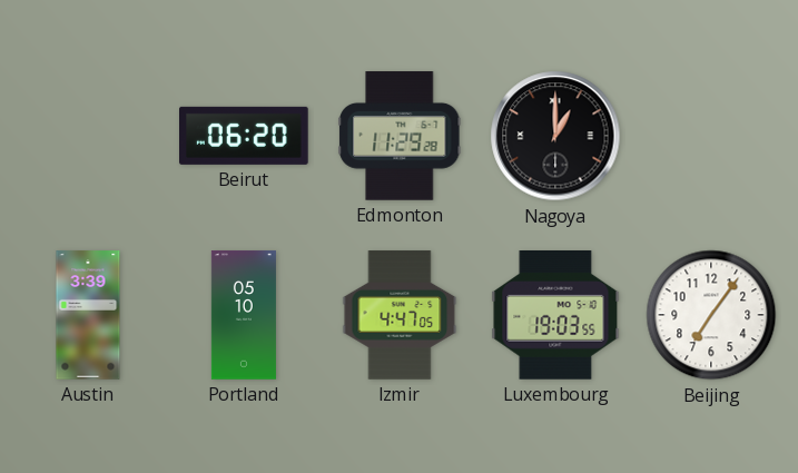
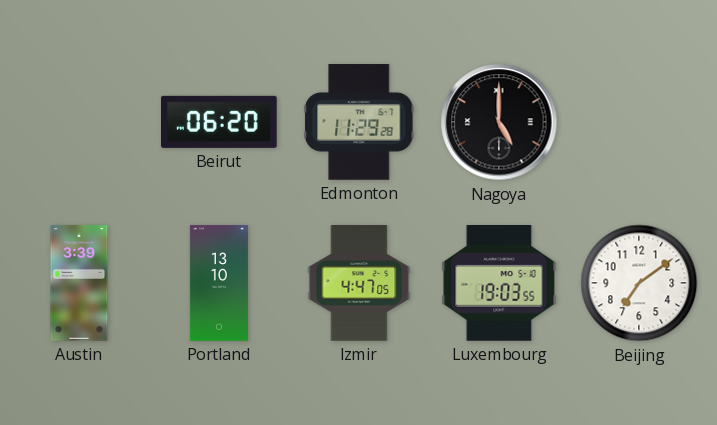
Nagoya: 1:00 -> 5:00 (499, 122)
Portland: 05:10 -> 13:10 (219, 283)
Beijing: 7:06 -> 7:09 (639, 283)
